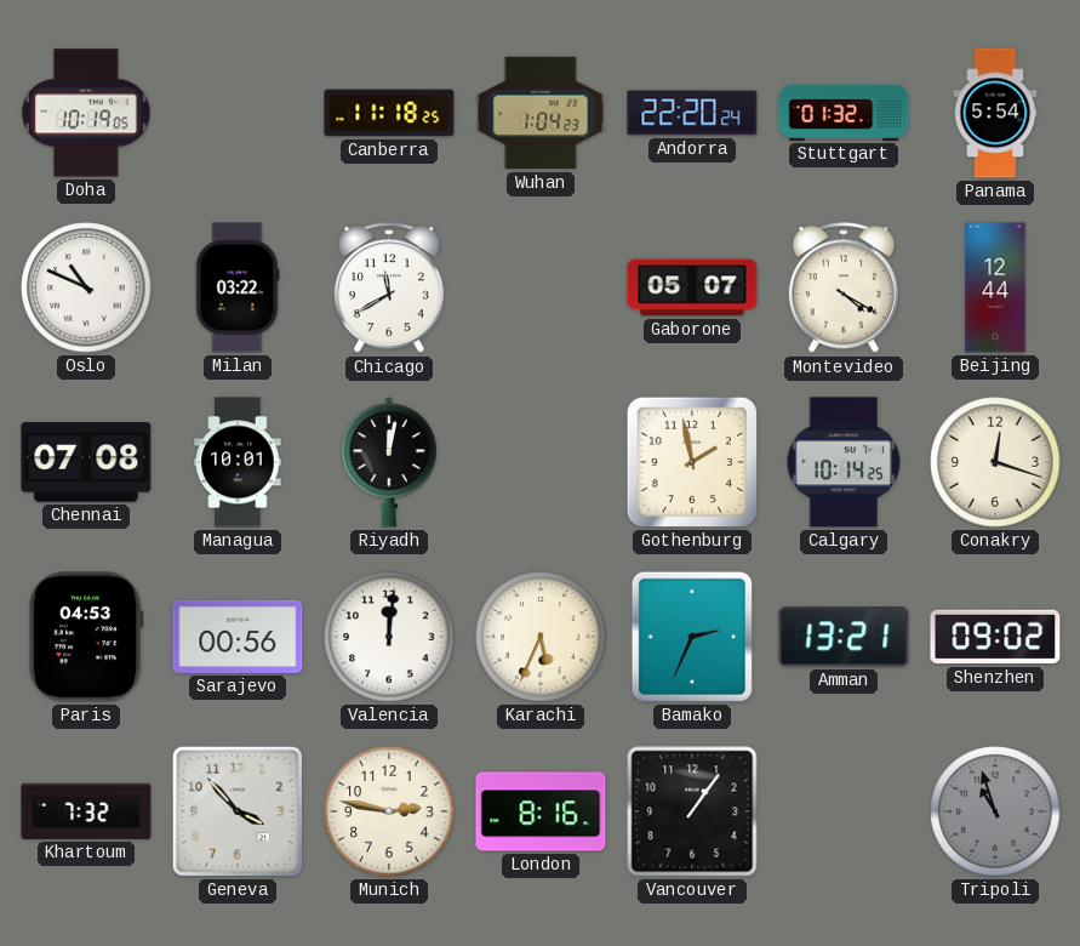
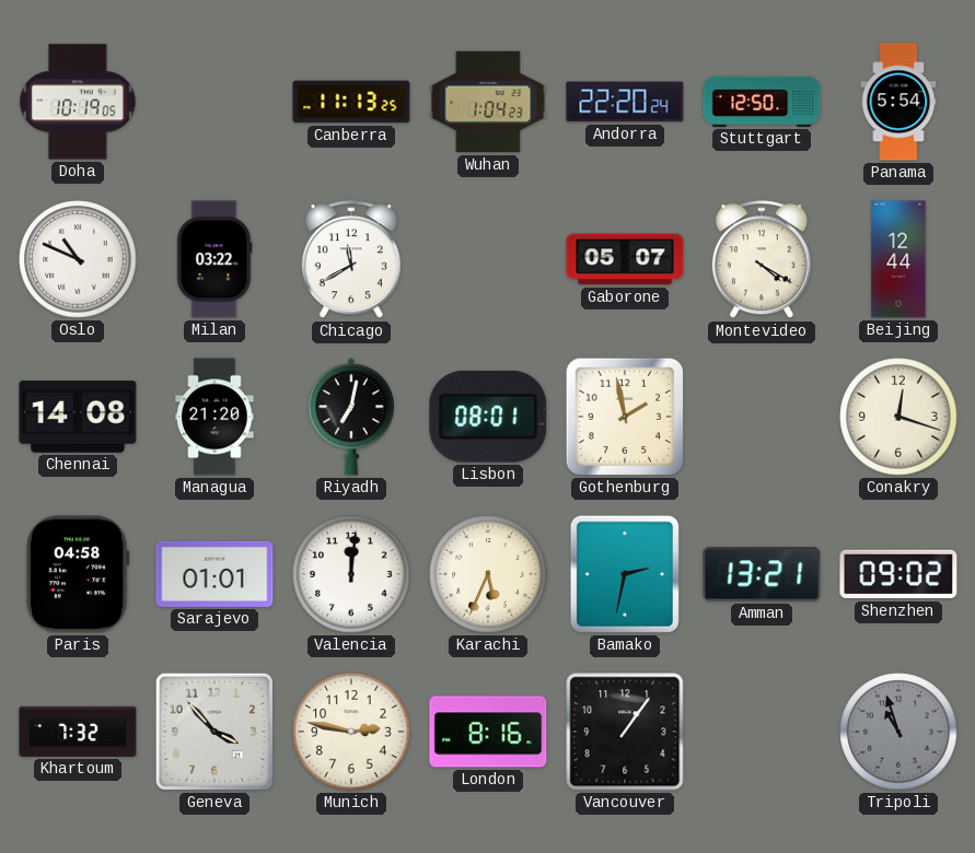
Canberra: 11:18 -> 11:13 (351, 102)
Stuttgart: 01:32 -> 12:50 (762, 102)
Chennai: 07:08 -> 14:08 (78, 417)
Managua: 10:01 -> 21:20 (214, 417)
Riyadh: 12:02 -> 7:02 (351, 417)
Lisbon: none -> 08:01 (488, 417)
Calgary: 10:14 -> none (844, 462)
Paris: 04:53 -> 04:58 (78, 574)
Sarajevo: 00:56 -> 01:01 (214, 574)
Bamako: 2:34 -> 2:32 (625, 574)
